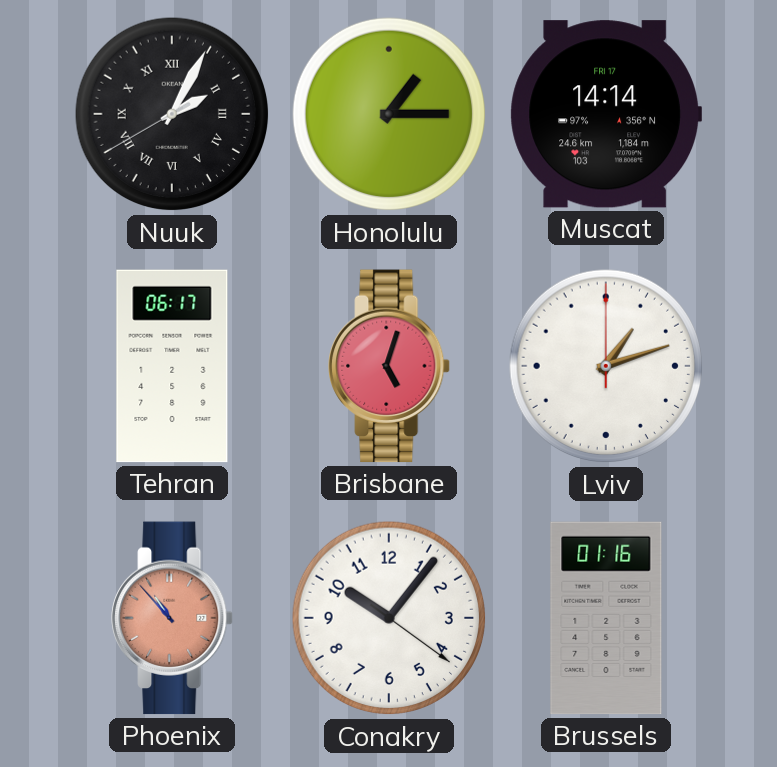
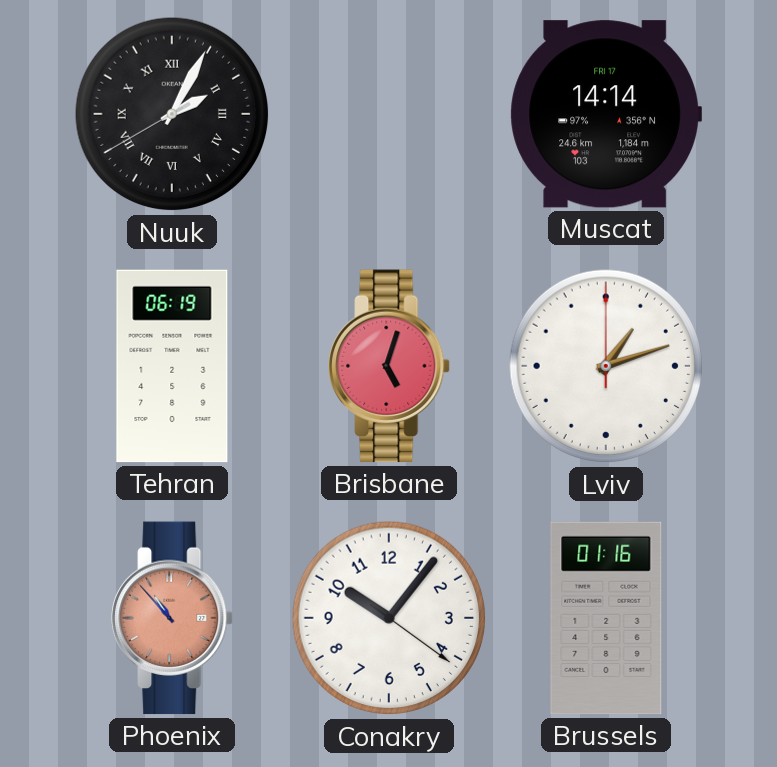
Honolulu: 1:15 -> none (389, 114)
Tehran: 06:17 -> 06:19 (172, 366)
